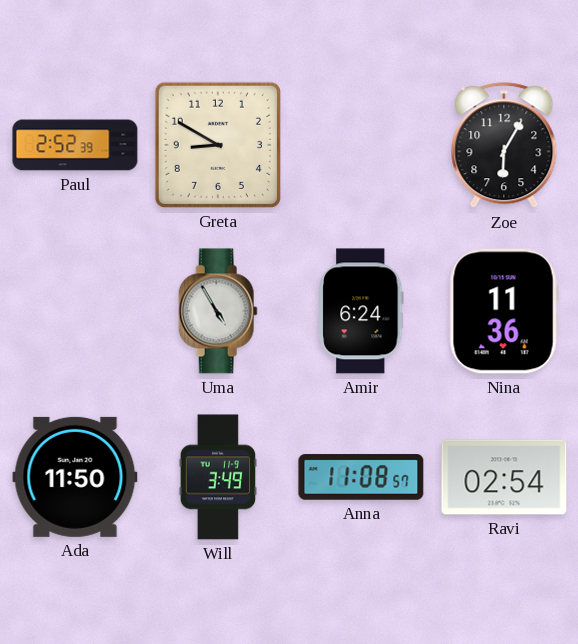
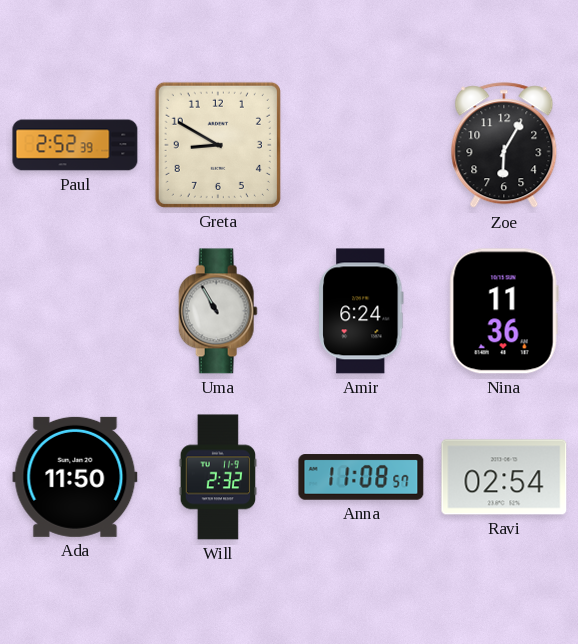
Uma: 4:55 -> 10:55 (218, 311)
Will: 3:49 -> 2:32 (218, 477)
